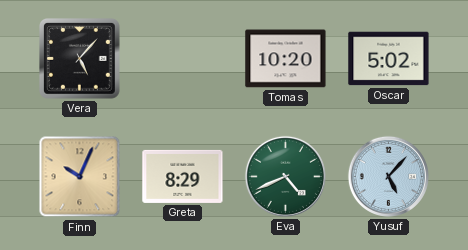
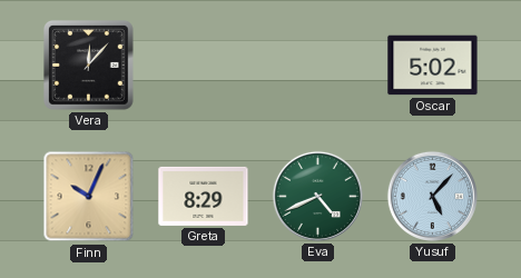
Vera: 5:07 -> 12:07 (89, 66)
Tomas: 10:20 -> none (286, 59)
